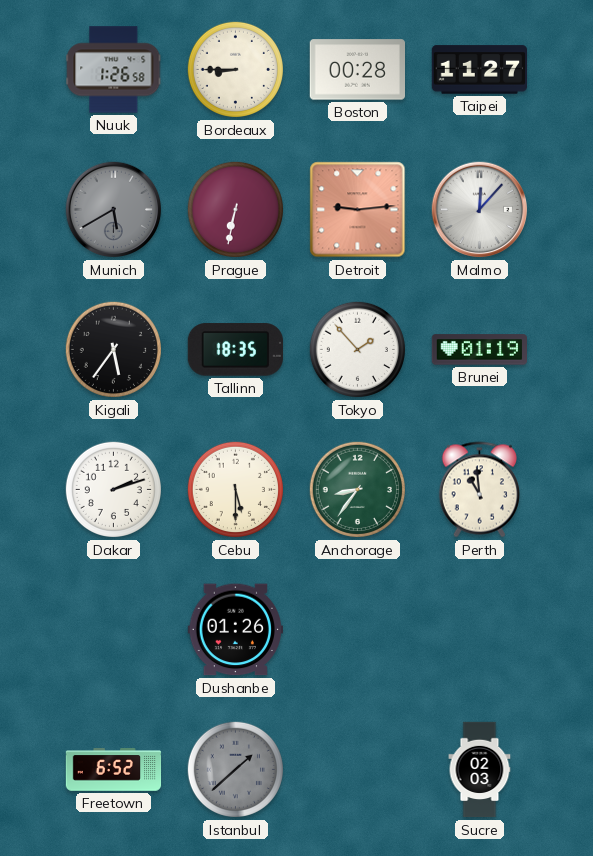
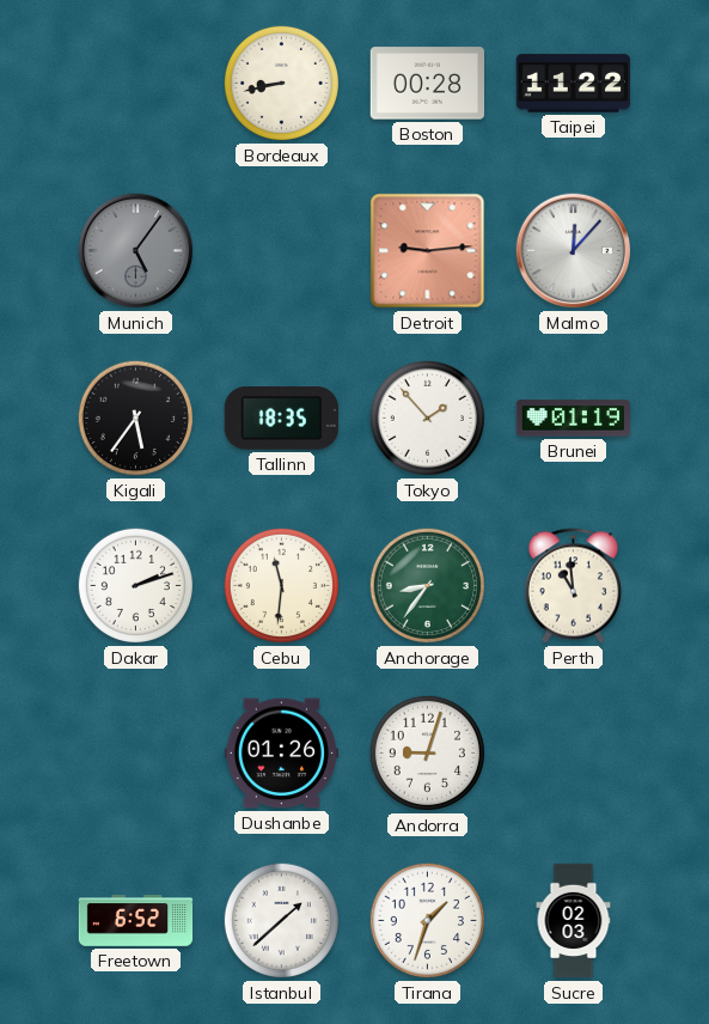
Nuuk: 1:26 -> none (114, 70)
Bordeaux: 8:45 -> 8:43 (281, 83)
Taipei: 11:27 -> 11:22 (574, 84)
Munich: 5:40 -> 5:06 (136, 251)
Prague: 6:32 -> none (235, 209)
Cebu: 5:30 -> 11:31 (281, 585)
Andorra: none -> 9:03 (427, 752)
Istanbul dial: grey -> white (281, 920)
Tirana: none -> 1:33 (427, 920)
